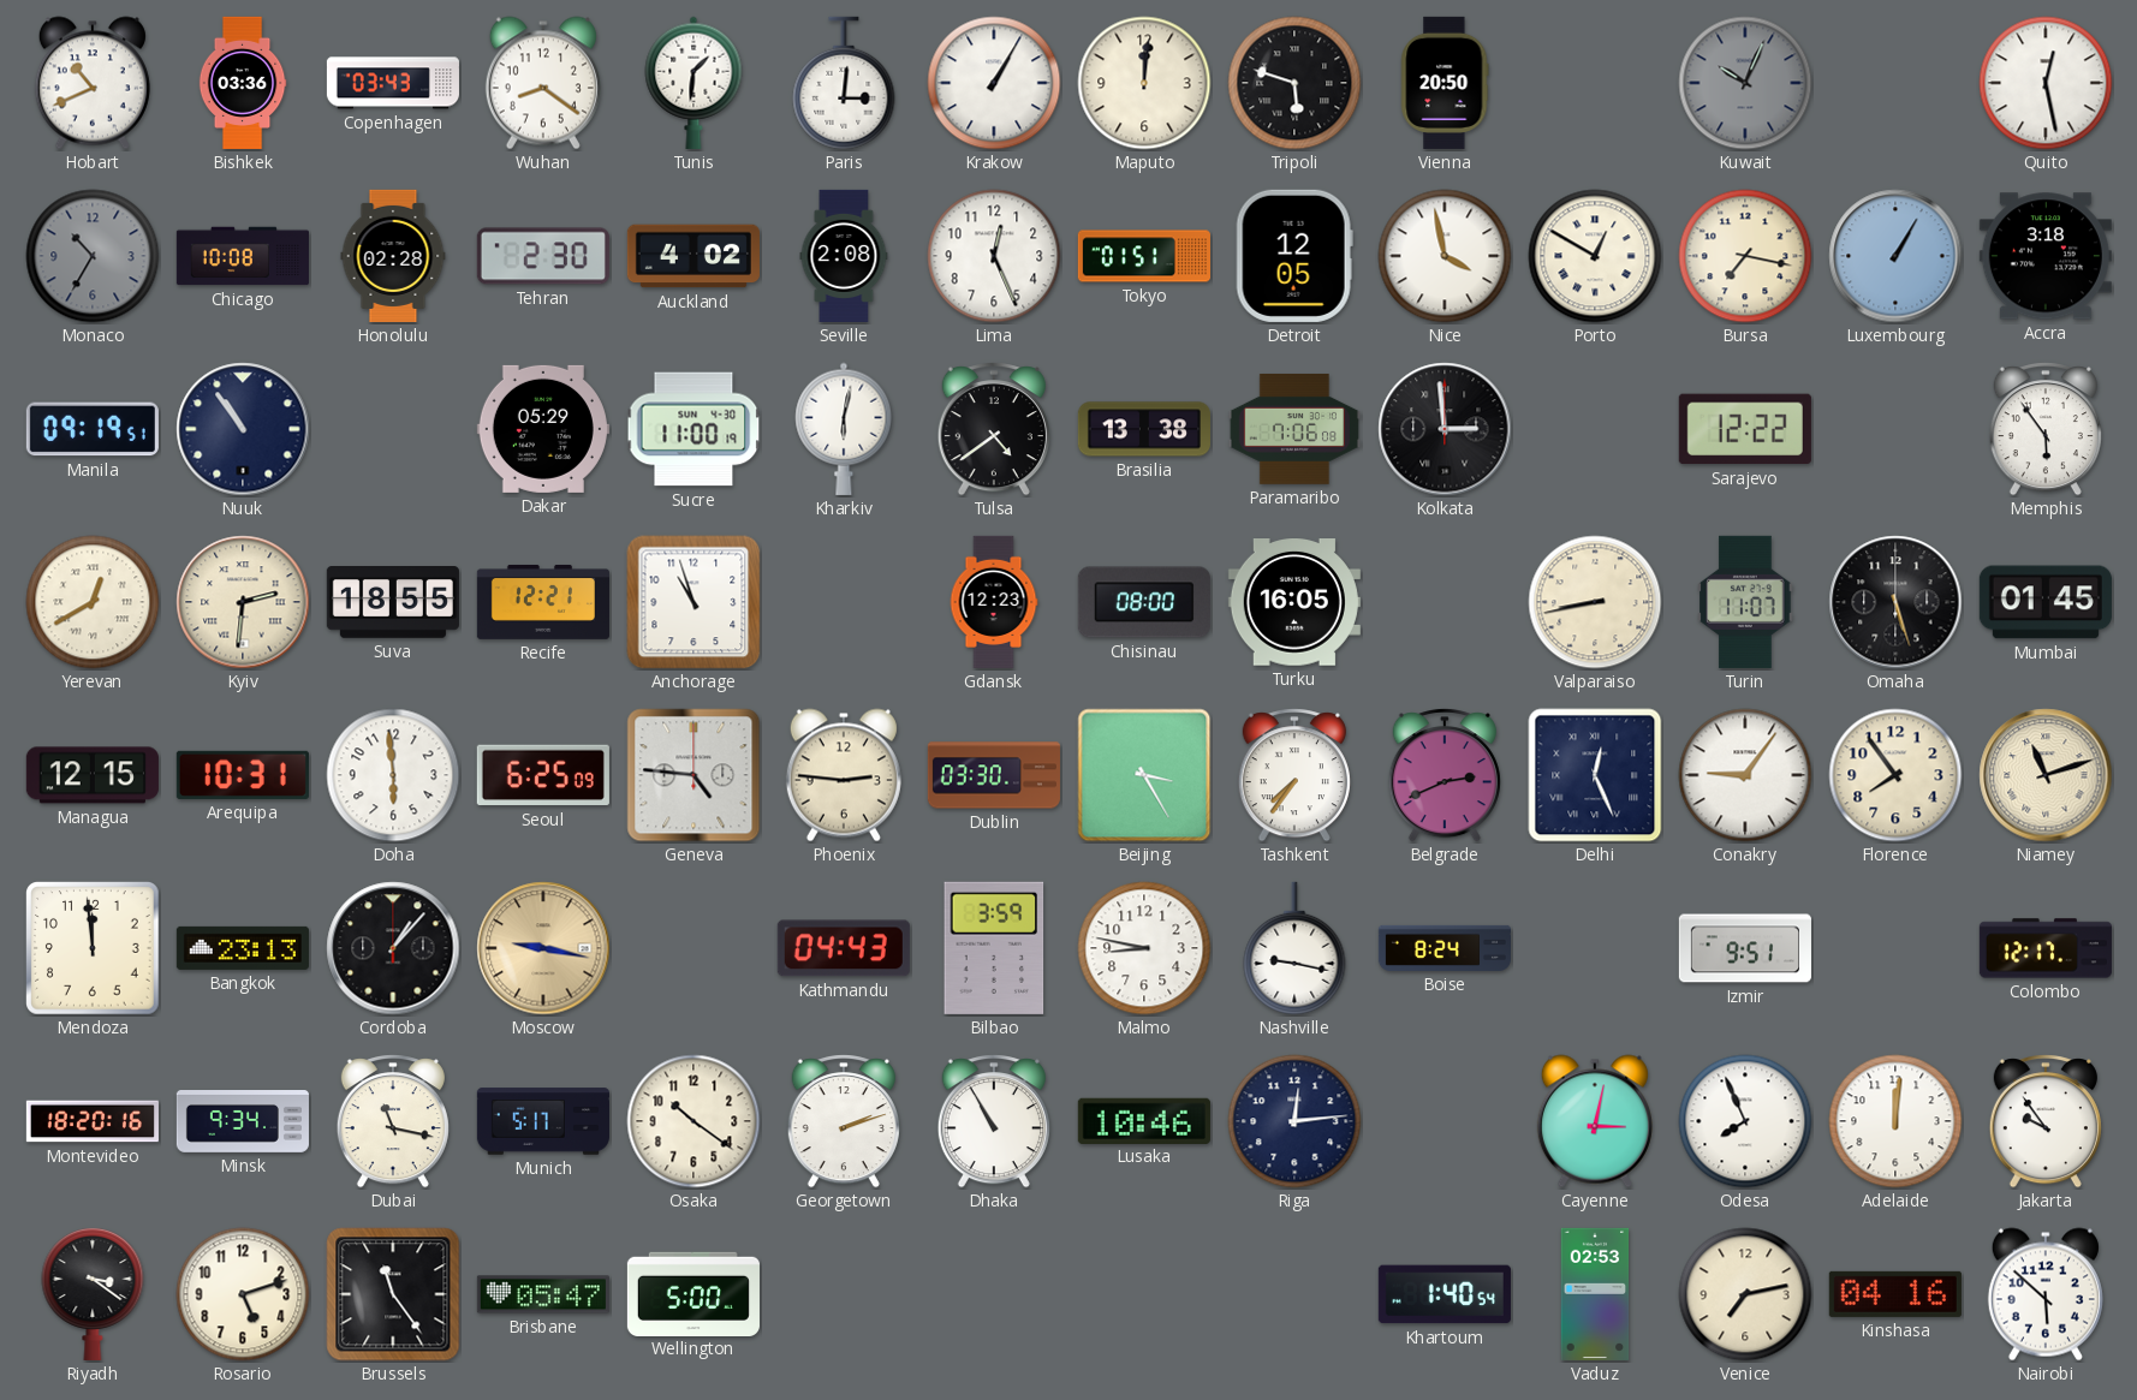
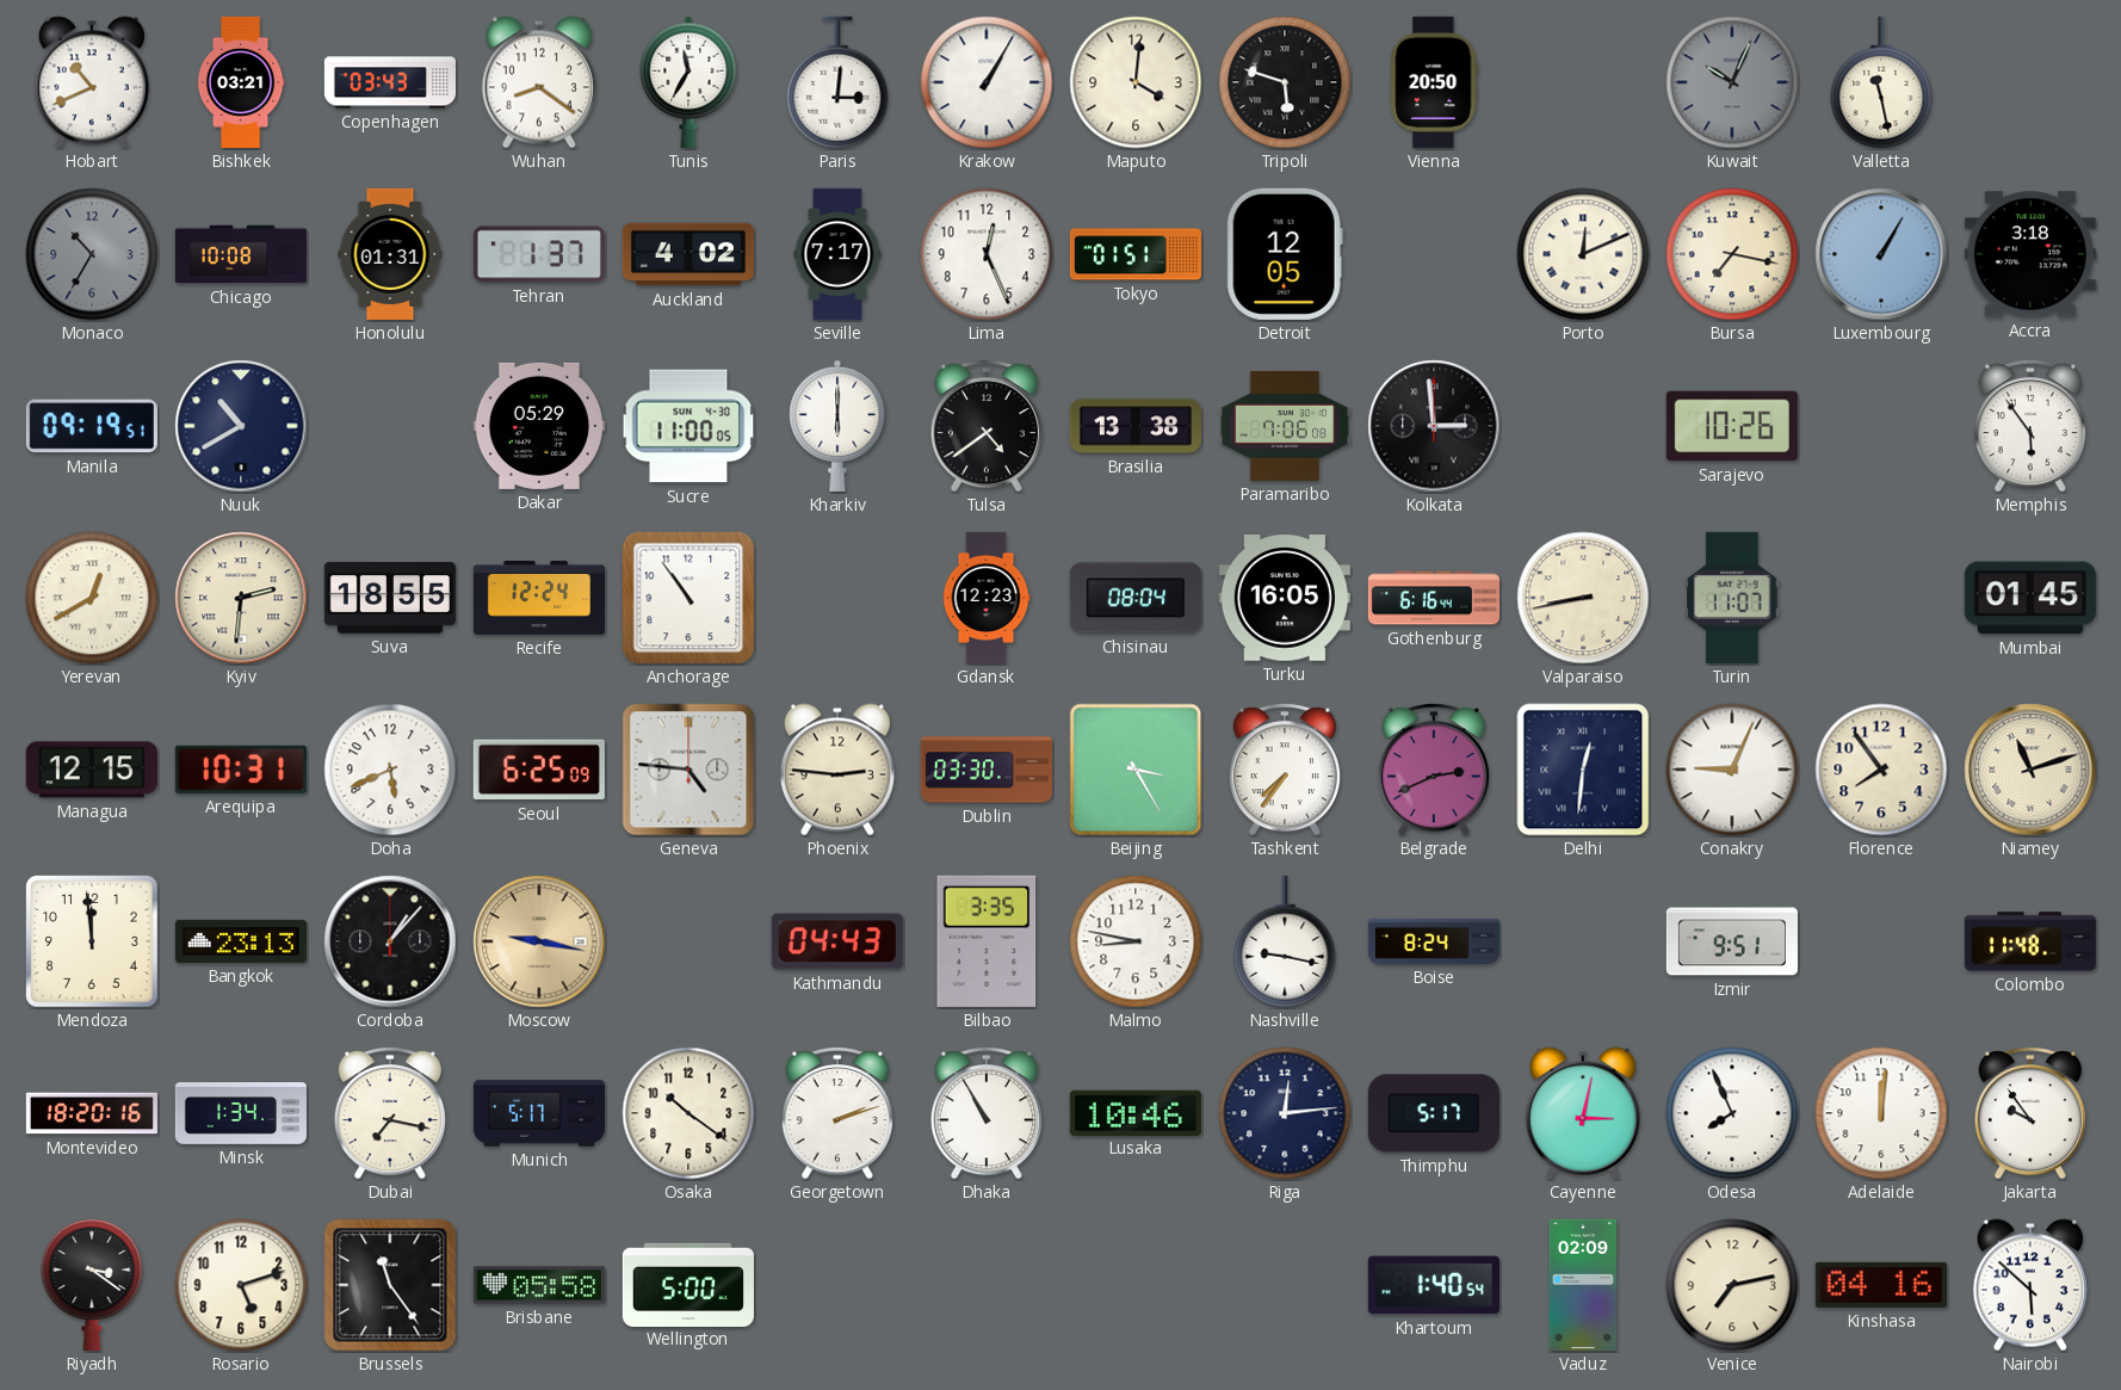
Bishkek: 03:36 -> 03:21 (241, 82)
Tunis: 1:31 -> 11:35 (688, 82)
Maputo: 12:01 -> 4:01 (1136, 82)
Valletta: none -> 11:28 (1881, 82)
Quito: 12:28 -> none (2046, 83)
Honolulu: 02:28 -> 01:31 (390, 254)
Tehran: 2:30 -> 1:37 (539, 254)
Seville: 2:08 -> 7:17 (837, 254)
Nice: 3:58 -> none (1445, 256)
Porto: 12:50 -> 12:11 (1583, 254)
Nuuk: 10:54 -> 10:40 (241, 426)
Sucre: 11:00:19 -> 11:00:05 (688, 426)
Kharkiv: 6:02 -> 6:00 (837, 426)
Sarajevo: 12:22 -> 10:26 (1732, 426)
Recife: 12:21 -> 12:24 (539, 598)
Anchorage: 10:57 -> 10:54 (688, 598)
Chisinau: 08:00 -> 08:04 (1136, 598)
Gothenburg: none -> 6:16 (1434, 598)
Omaha: 5:27 -> none (1895, 602)
Doha: 5:59 -> 5:41 (390, 770)
Delhi: 12:26 -> 12:31 (1583, 770)
Conakry: 9:06 -> 9:04 (1732, 770)
Bilbao: 3:59 -> 3:35 (987, 941)
Colombo: 12:17 -> 11:48 (2030, 941)
Minsk: 9:34 -> 1:34 (241, 1114)
Dubai: 11:17 -> 7:17 (390, 1113)
Thimphu: none -> 5:17 (1434, 1113)
Brisbane: 05:47 -> 05:58 (539, 1285)
Vaduz: 02:53 -> 02:09 (1583, 1285)
